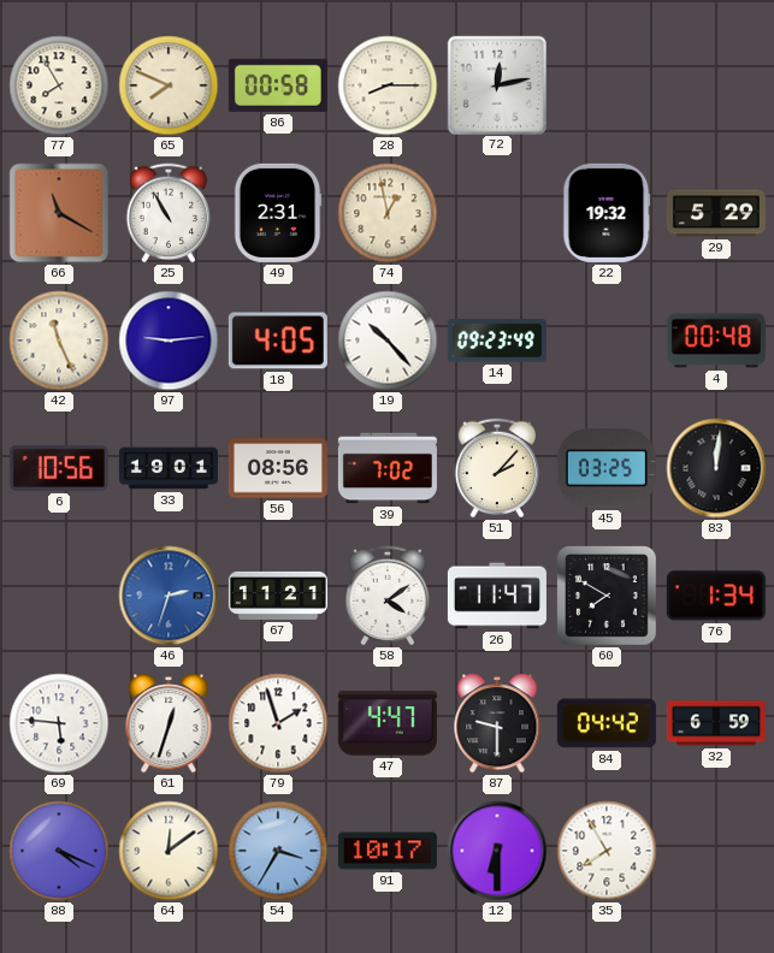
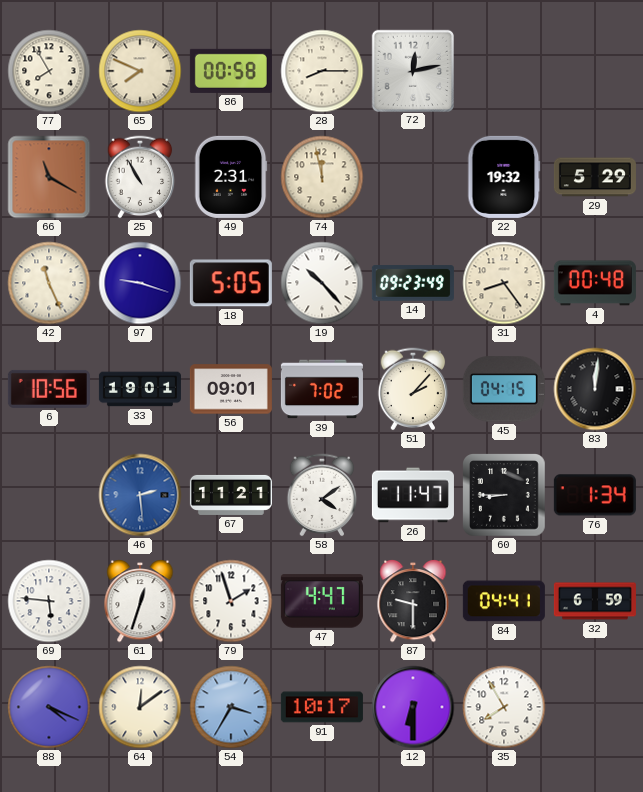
74: 12:58 -> 11:58 (322, 177)
97: 9:14 -> 9:18 (140, 283)
18: 4:05 -> 5:05 (231, 283)
31: none -> 8:24 (504, 283)
56: 08:56 -> 09:01 (231, 389)
45: 03:25 -> 04:15 (504, 389)
46: 2:33 -> 2:29 (140, 495)
60: 7:50 -> 8:45 (504, 495)
84: 04:42 -> 04:41 (504, 601)
